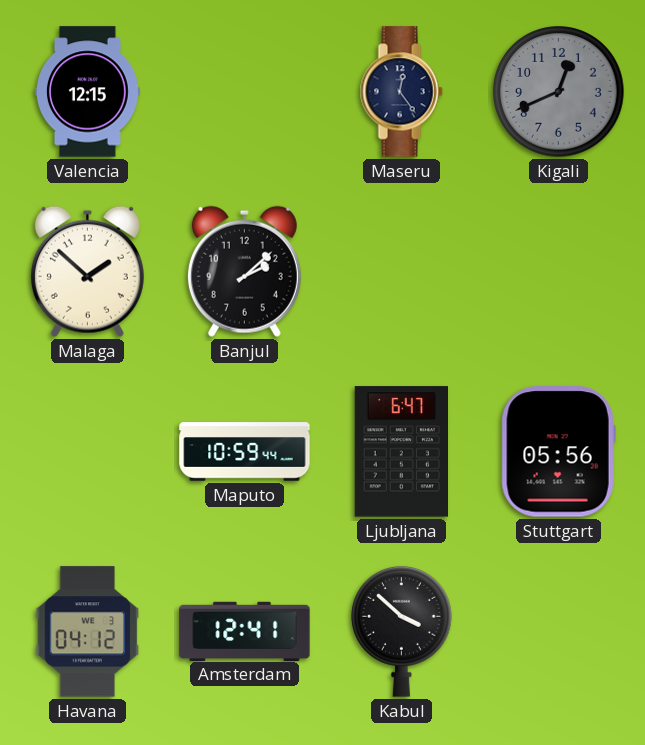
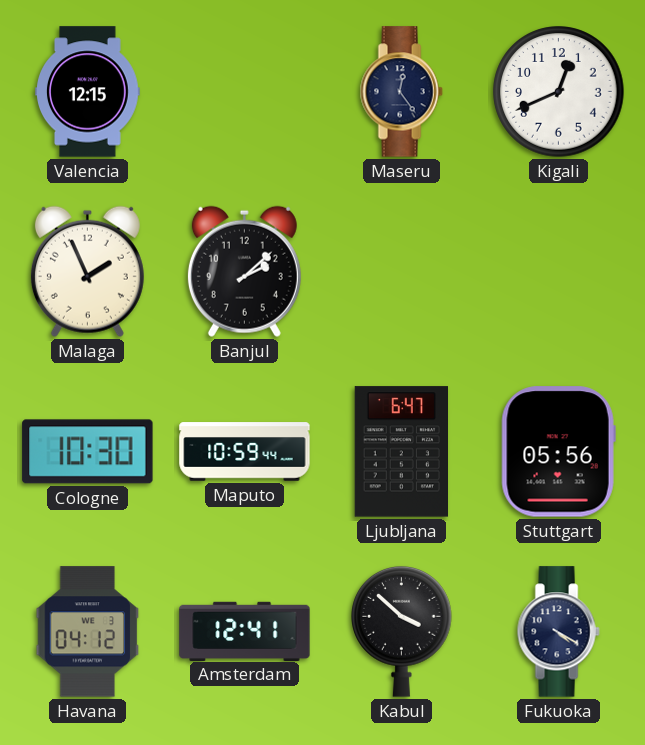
Kigali dial: grey -> white (559, 92)
Malaga: 1:52 -> 1:56 (87, 271)
Cologne: none -> 10:30 (88, 452)
Fukuoka: none -> 4:20 (558, 632)
